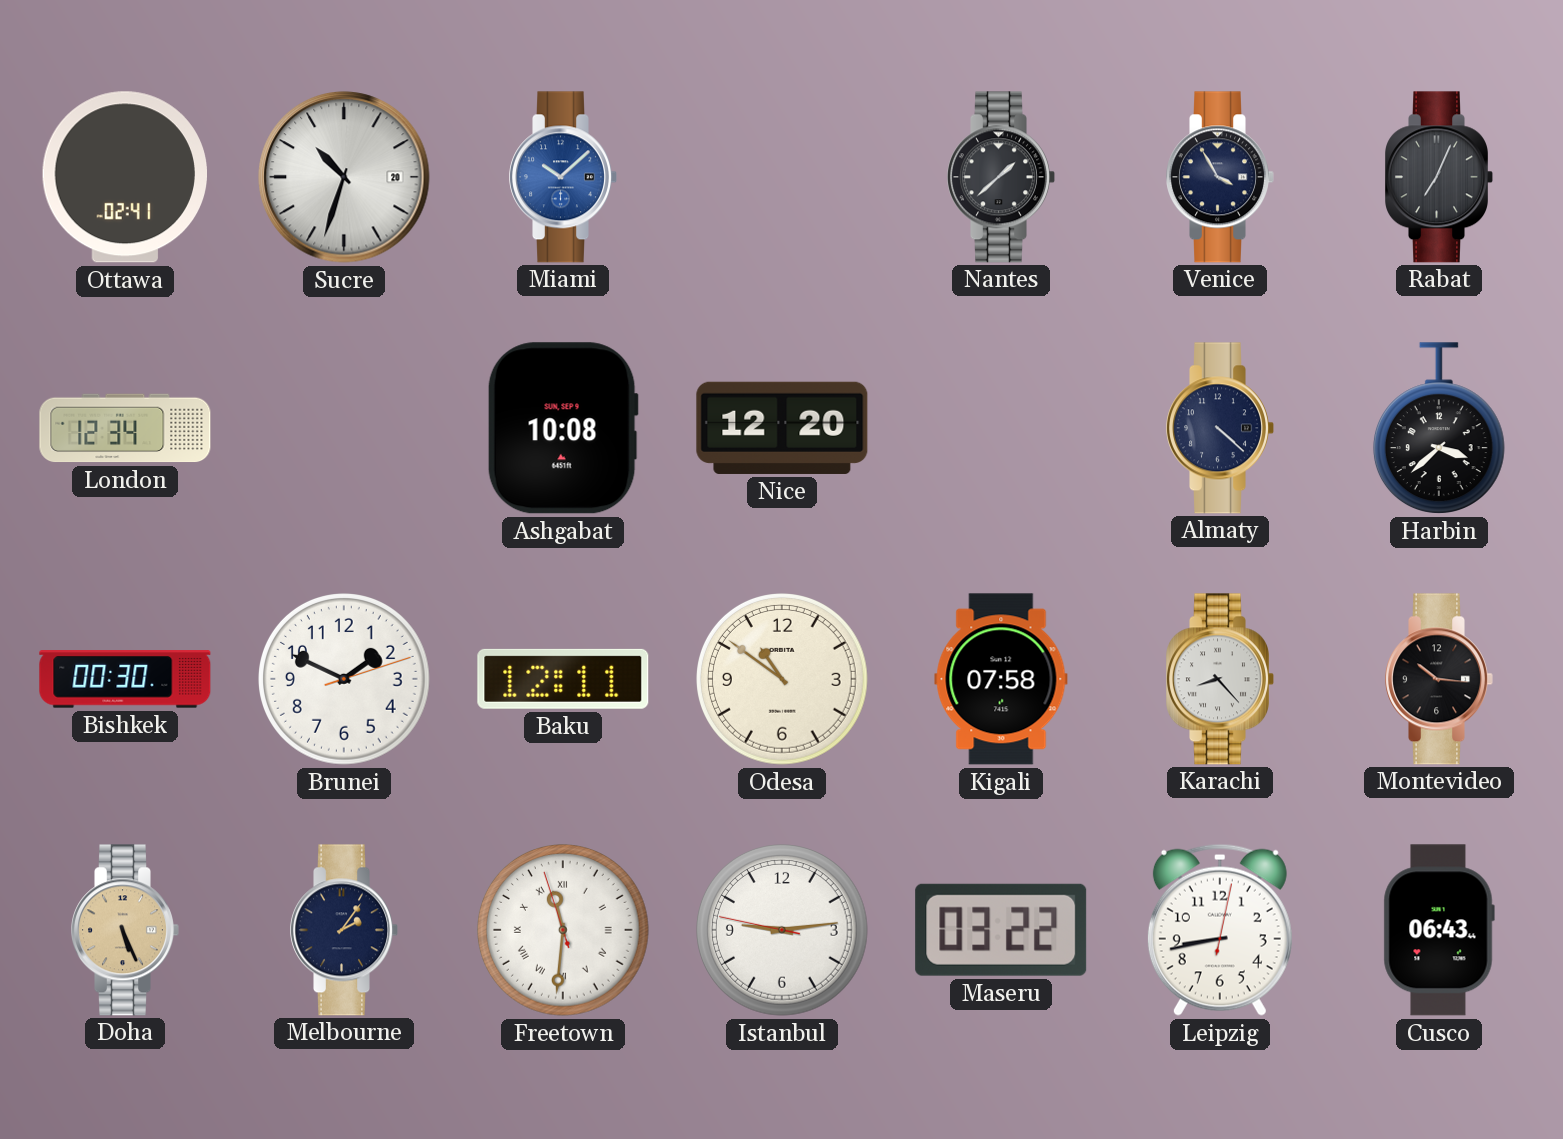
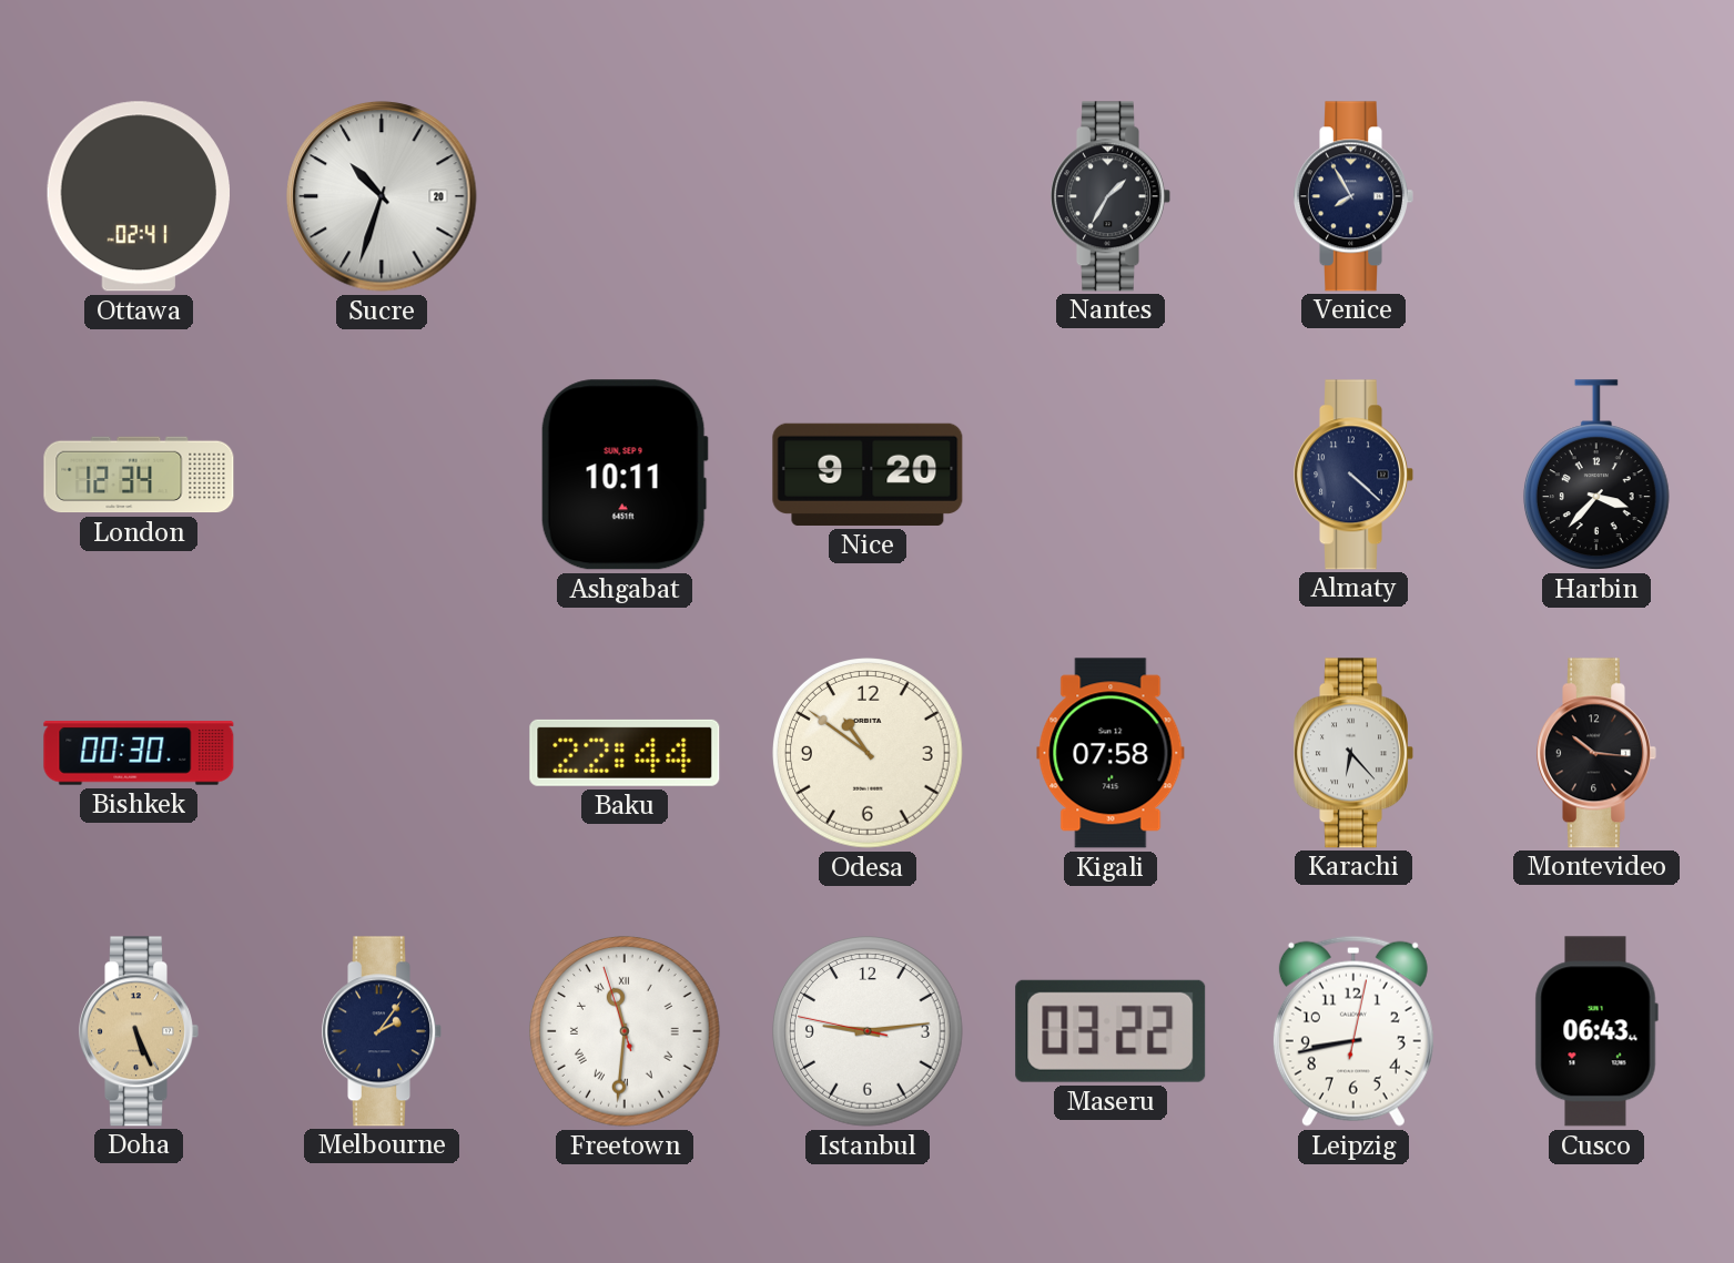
Miami: 10:08 -> none (563, 177)
Nantes: 1:38 -> 1:35 (1111, 196)
Venice: 3:55 -> 7:55 (1353, 196)
Rabat: 7:04 -> none (1439, 177)
Ashgabat: 10:08 -> 10:11 (625, 475)
Nice: 12:20 -> 9:20 (868, 475)
Harbin: 3:38 -> 3:37 (1596, 475)
Brunei: 1:49 -> none (345, 680)
Baku: 12:11 -> 22:44 (625, 753)
Karachi: 8:23 -> 6:23 (1353, 753)
